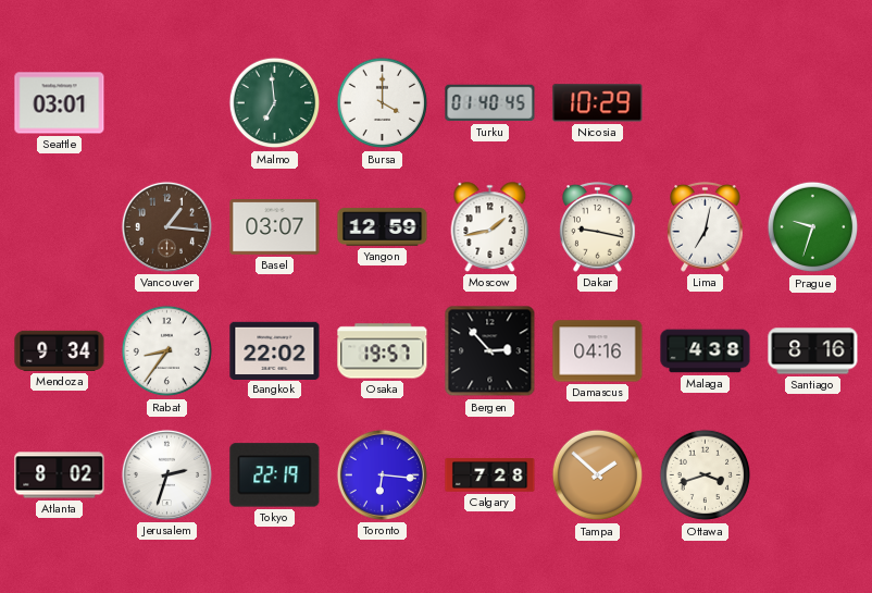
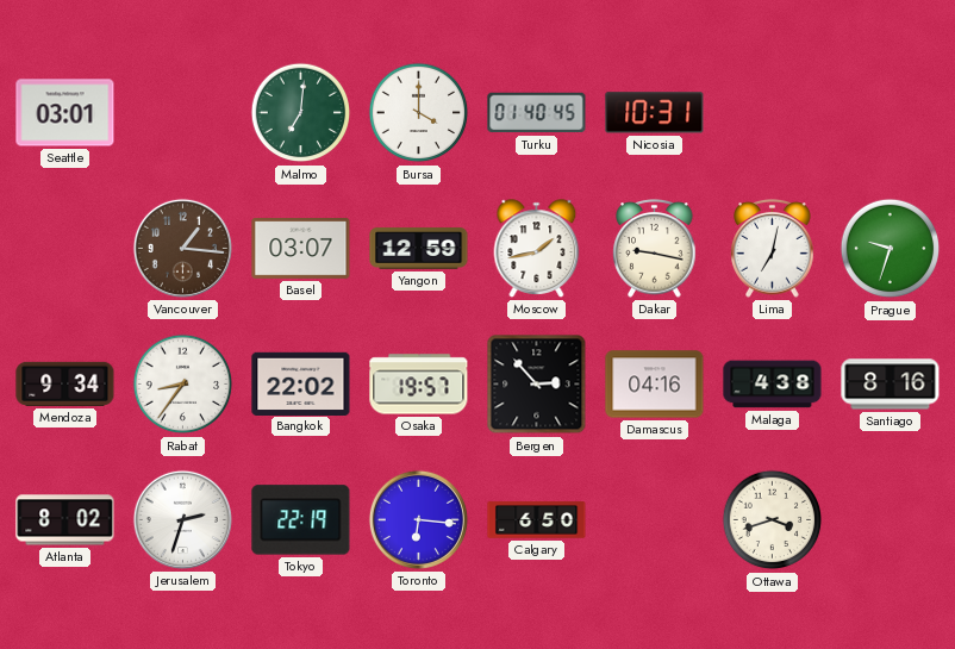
Malmo: 6:59 -> 7:01 (301, 113)
Nicosia: 10:29 -> 10:31 (655, 113)
Calgary: 7:28 -> 6:50 (537, 520)
Tampa: 1:52 -> none (598, 475)
